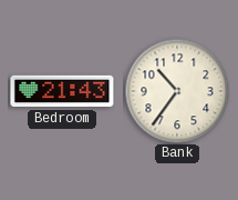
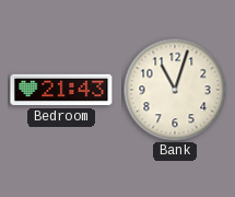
Bank: 10:36 -> 11:03 (175, 90)
